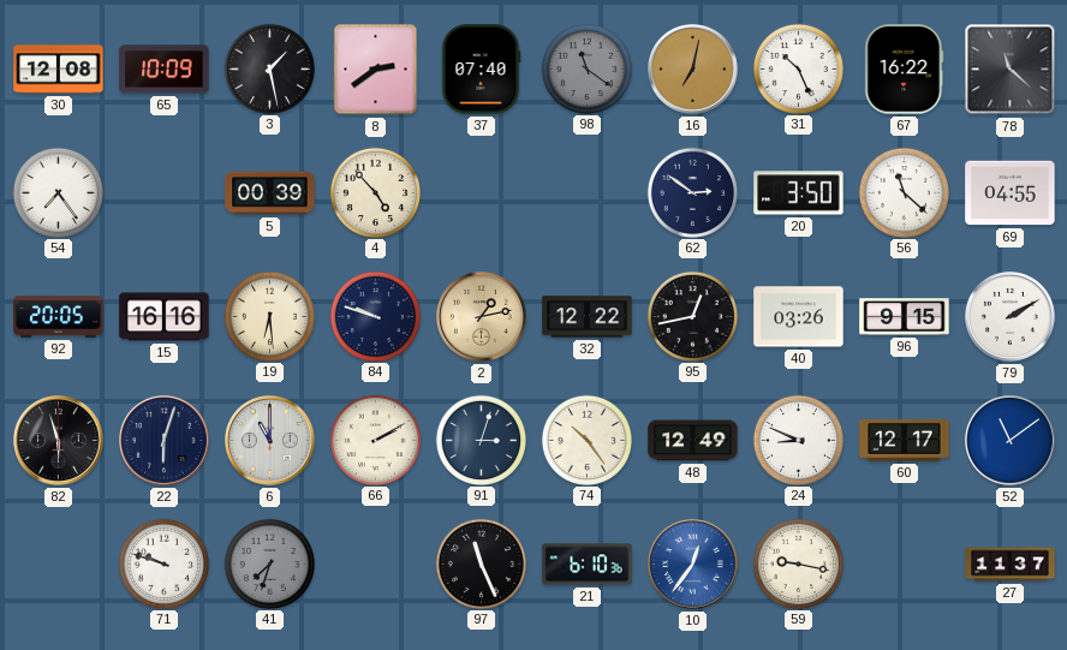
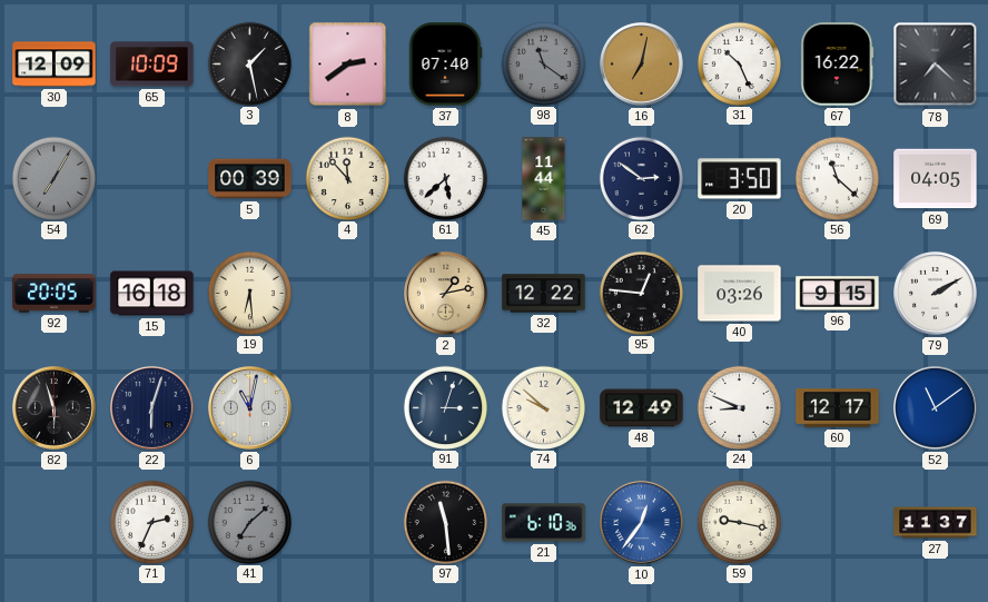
30: 12:08 -> 12:09 (55, 65)
78: 11:22 -> 7:22 (936, 65)
54: 7:24 -> 7:05 (53, 178)
54 dial: white -> grey (53, 178)
4: 4:53 -> 11:53 (347, 178)
61: none -> 5:38 (445, 178)
45: none -> 11:44 (544, 179)
69: 04:55 -> 04:05 (936, 179)
15: 16:16 -> 16:18 (152, 294)
84: 9:48 -> none (375, 316)
95: 12:43 -> 12:46 (641, 293)
6: 11:00 -> 11:02 (250, 408)
66: 2:10 -> none (375, 440)
74: 10:24 -> 9:52 (543, 407)
71: 9:48 -> 2:34 (151, 522)
41: 7:33 -> 7:08 (249, 522)
97: 11:26 -> 11:29 (445, 522)
